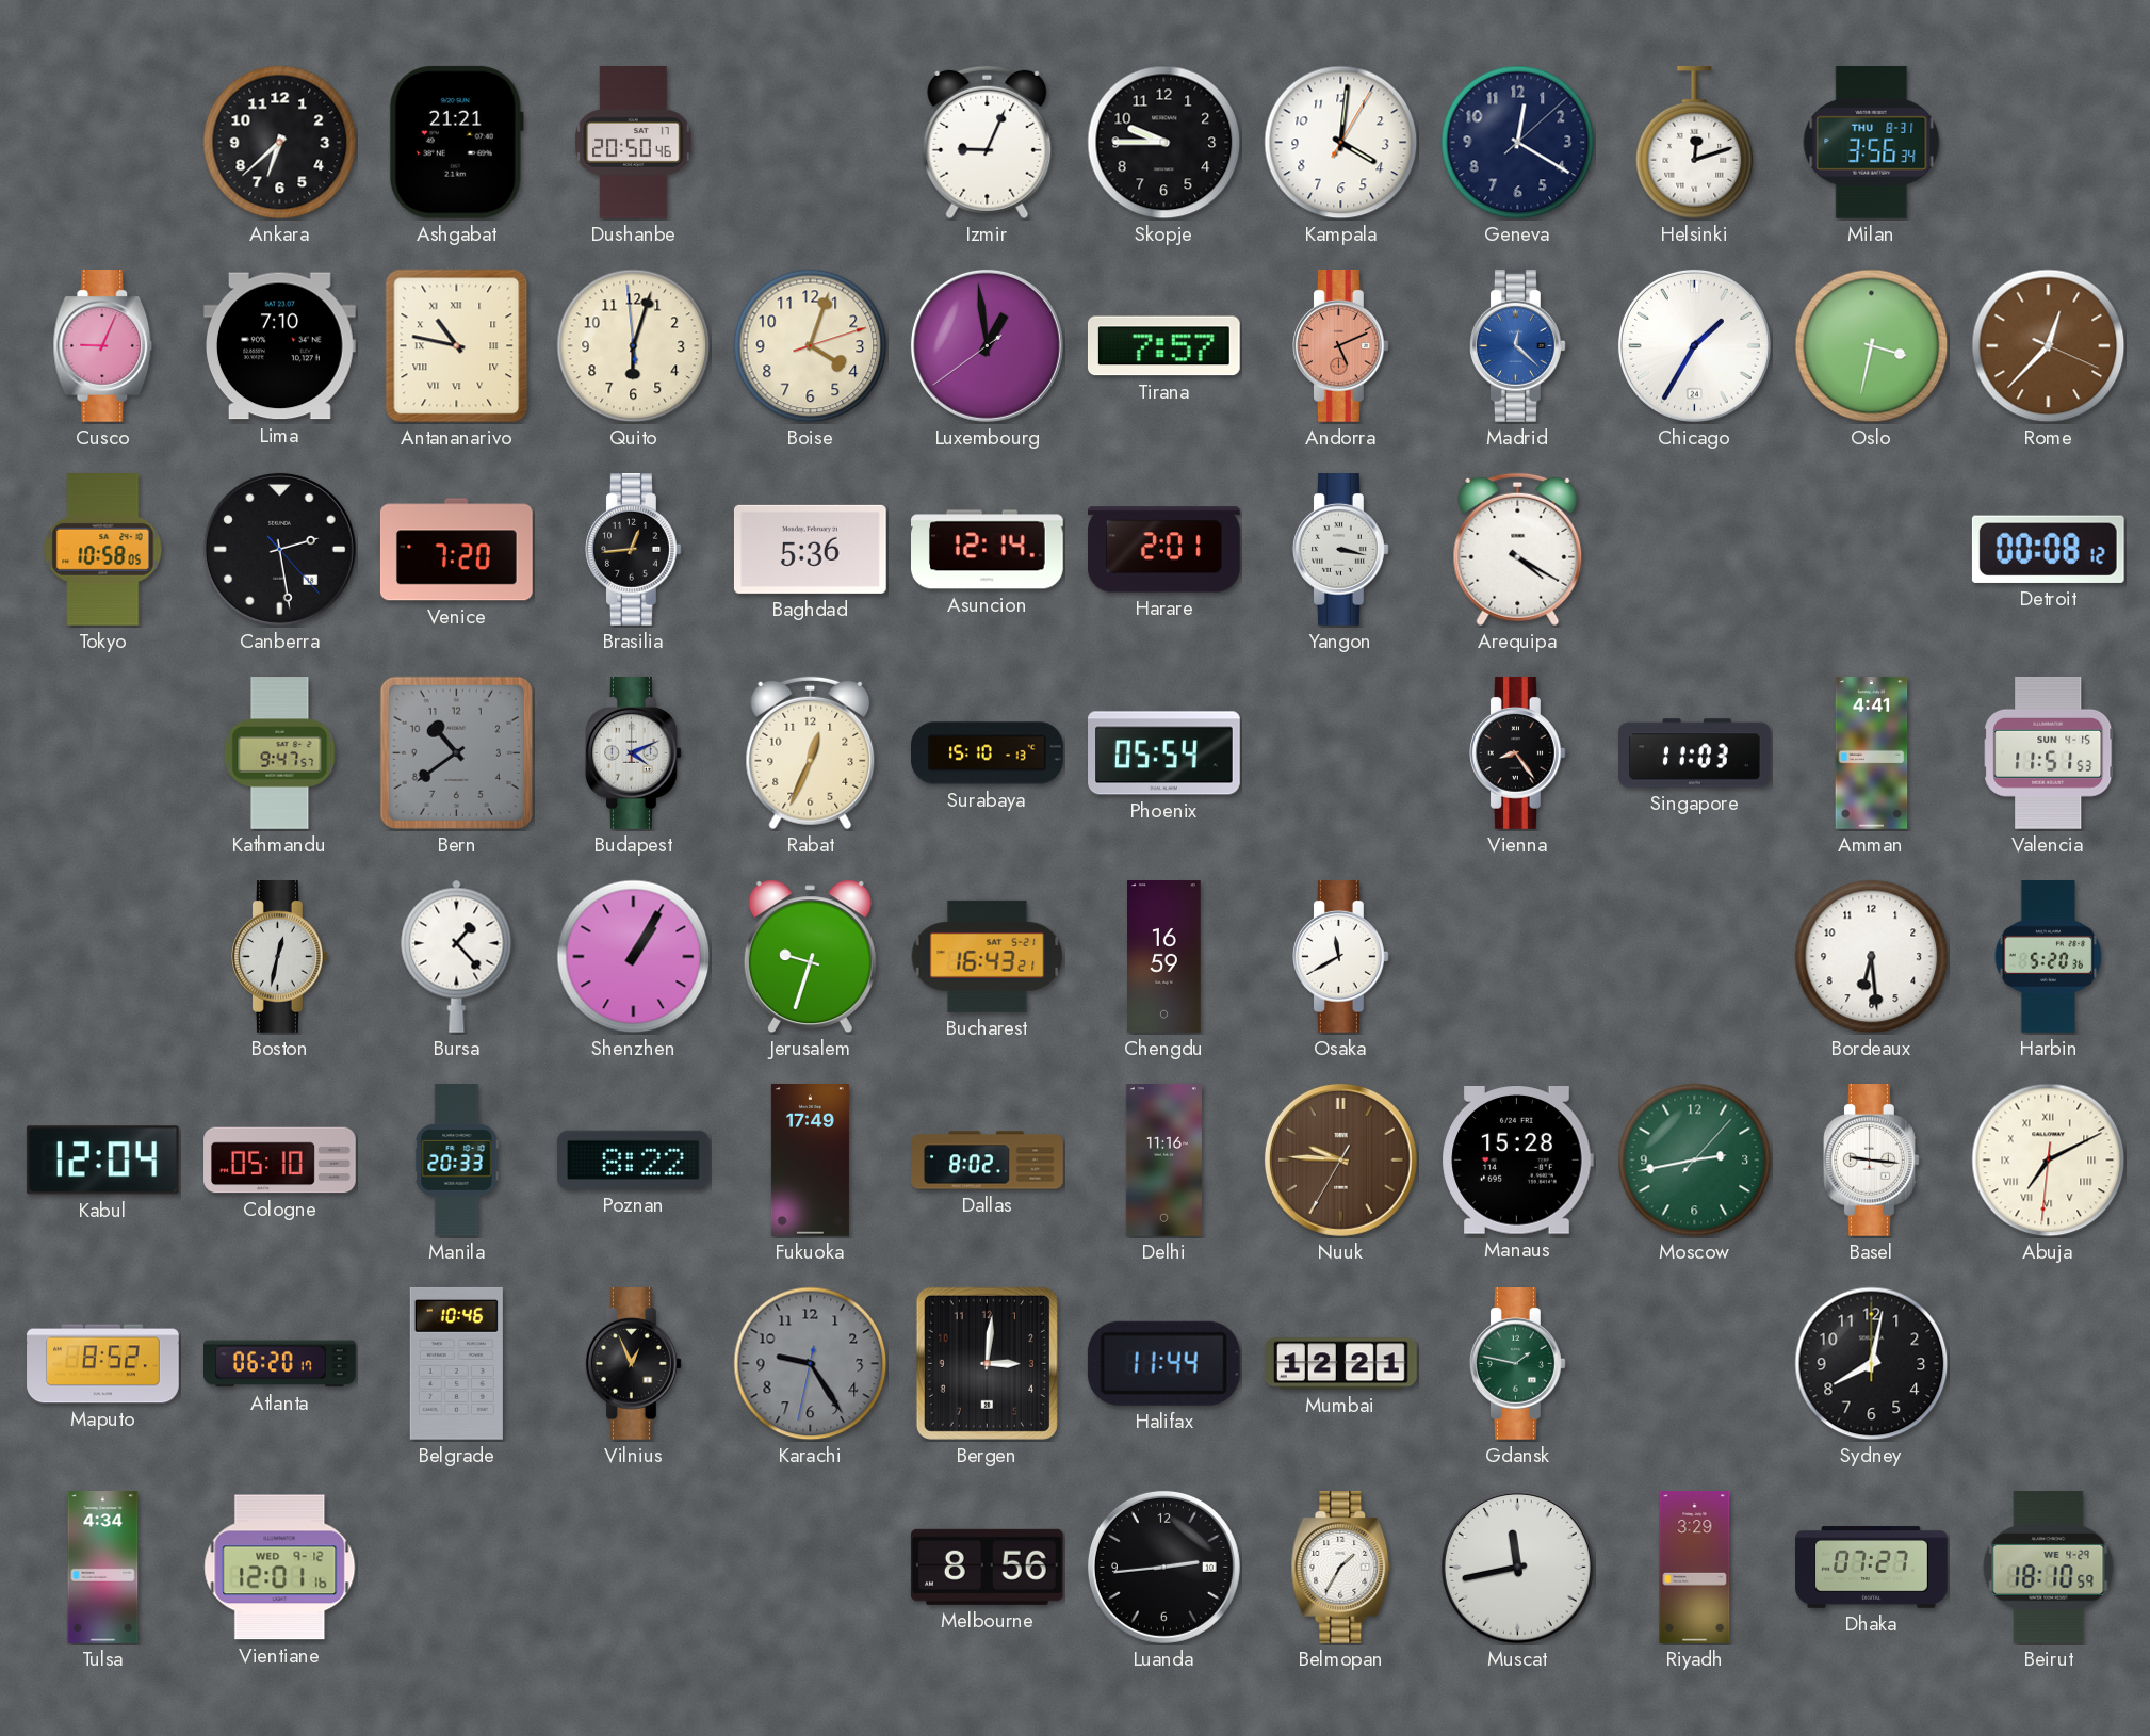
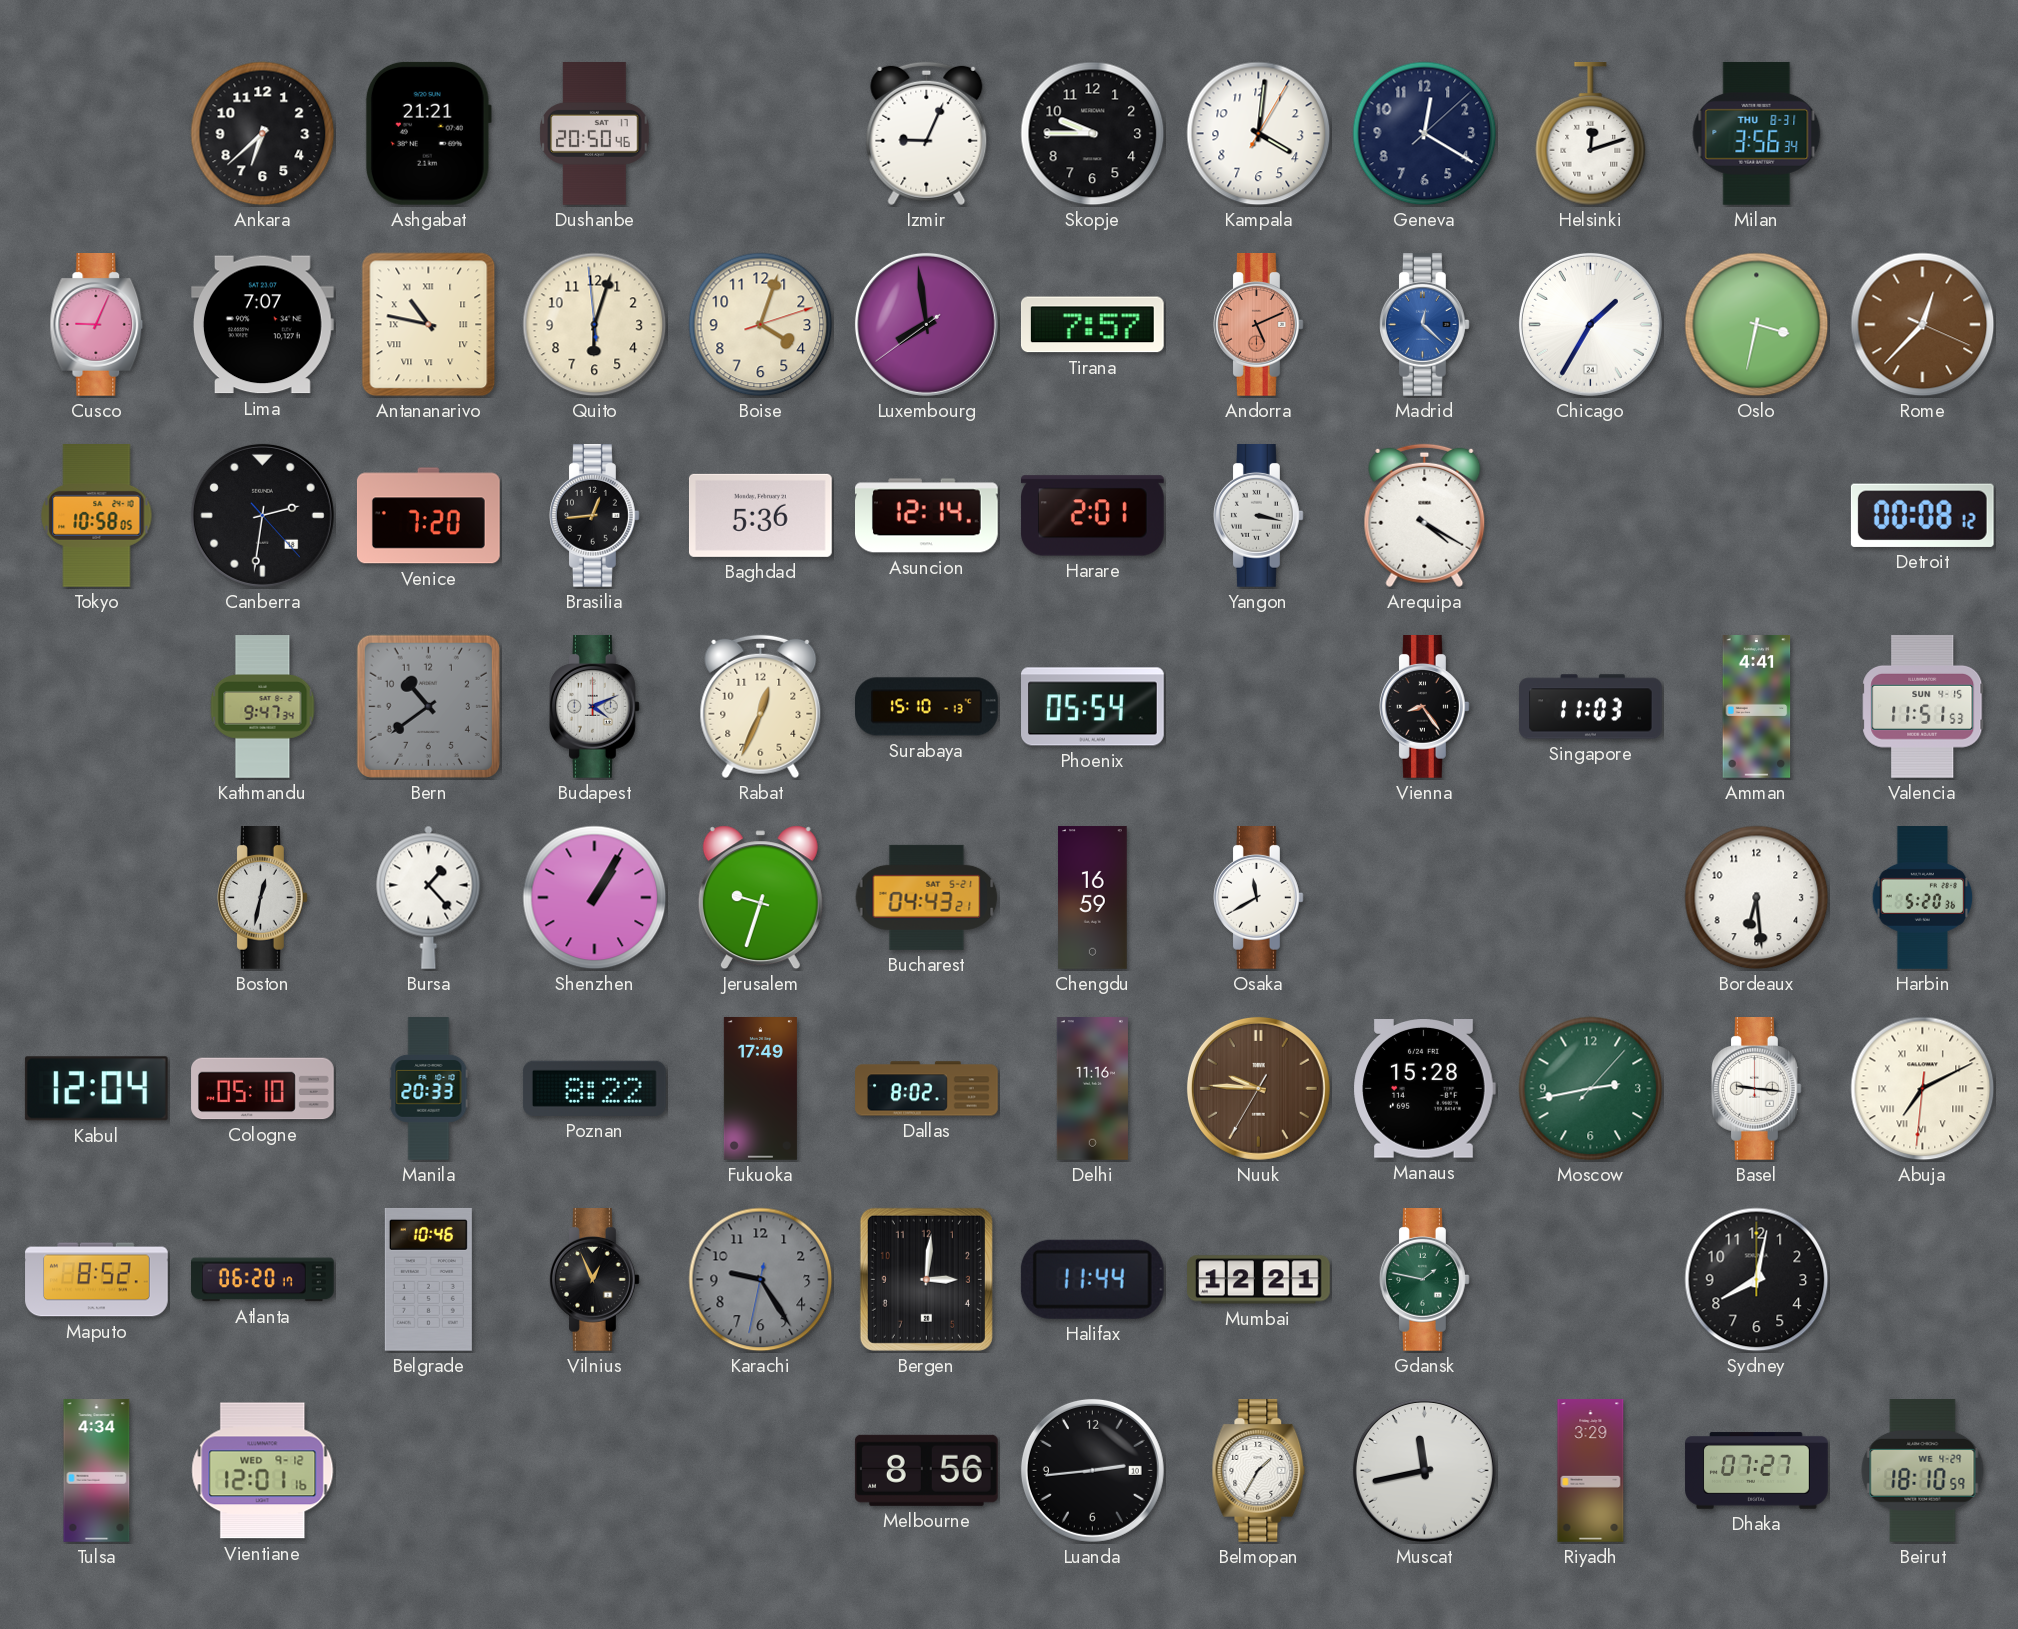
Lima: 7:10 -> 7:07 (262, 325)
Luxembourg: 12:58 -> 7:58 (926, 324)
Canberra: 2:28 -> 2:31 (262, 515)
Kathmandu: 9:47:57 -> 9:47:34 (263, 707)
Bucharest: 16:43 -> 04:43 (927, 897)
